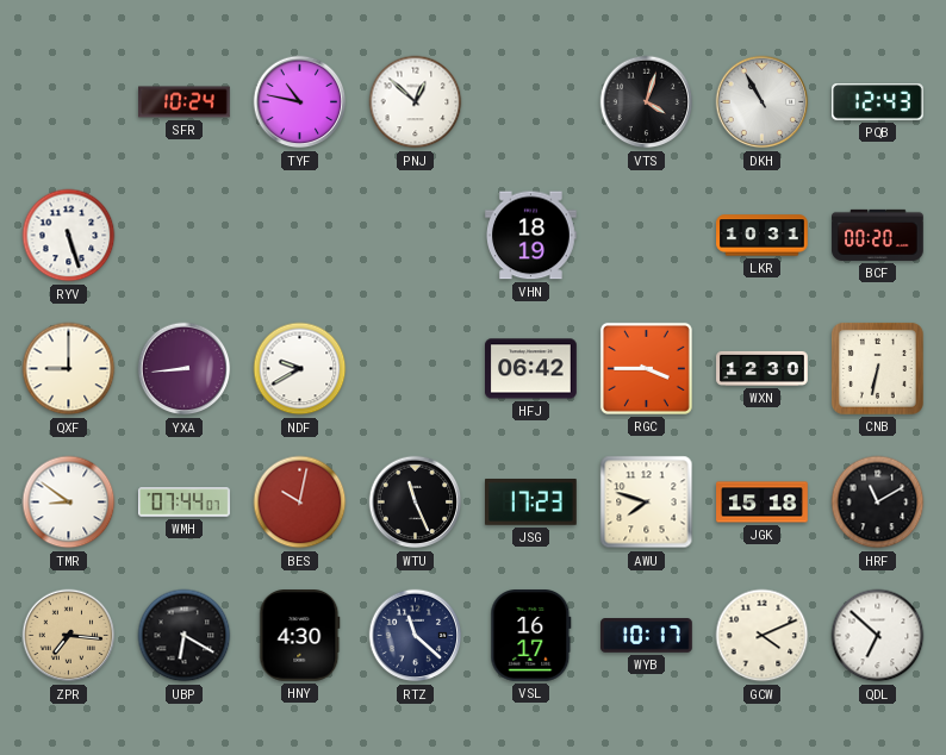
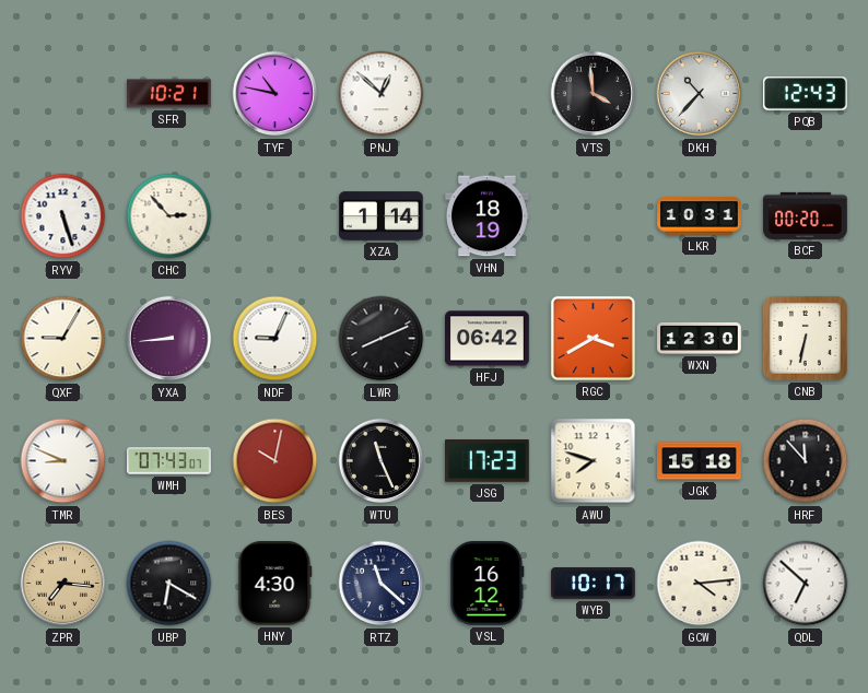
SFR: 10:24 -> 10:21 (169, 94)
VTS: 4:03 -> 3:59 (594, 94)
DKH: 10:55 -> 10:37 (700, 94)
CHC: none -> 2:53 (169, 216)
XZA: none -> 1:14 (382, 216)
QXF: 9:00 -> 9:05 (63, 339)
NDF: 9:40 -> 9:04 (275, 339)
LWR: none -> 8:11 (382, 339)
RGC: 3:45 -> 3:40 (593, 338)
TMR: 8:51 -> 8:49 (63, 461)
WMH: 07:44 -> 07:43 (169, 461)
HRF: 11:10 -> 11:53 (806, 461)
VSL: 16:17 -> 16:12 (488, 584)
GCW: 4:11 -> 4:14 (700, 584)
